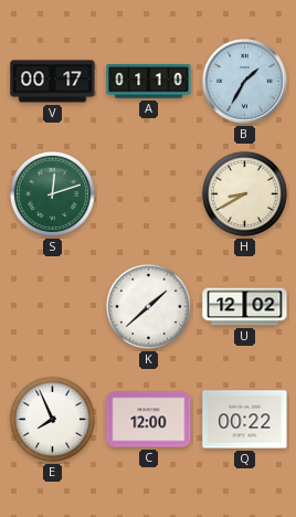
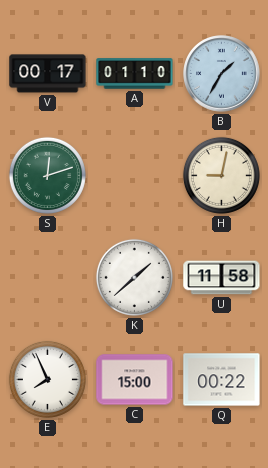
H: 8:40 -> 9:02 (221, 175)
U: 12:02 -> 11:58 (222, 278)
C: 12:00 -> 15:00 (135, 380)
